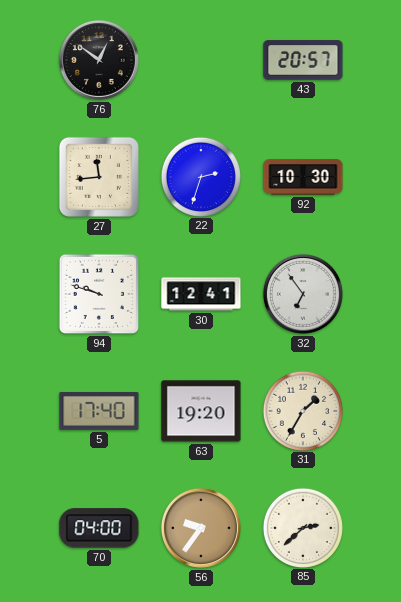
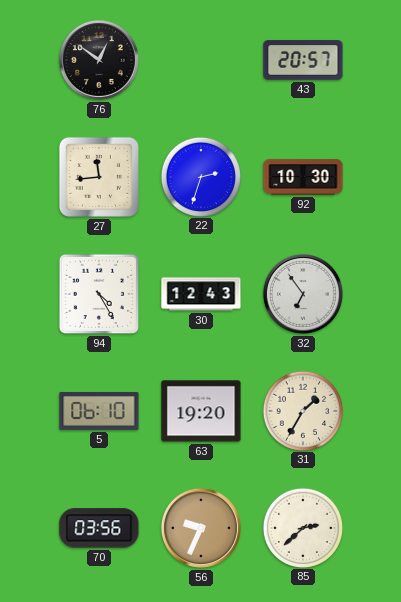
94: 9:48 -> 4:25 (99, 294)
30: 12:41 -> 12:43 (201, 294)
5: 17:40 -> 06:10 (99, 411)
70: 04:00 -> 03:56 (99, 528)
56: 9:36 -> 9:34 (201, 528)
